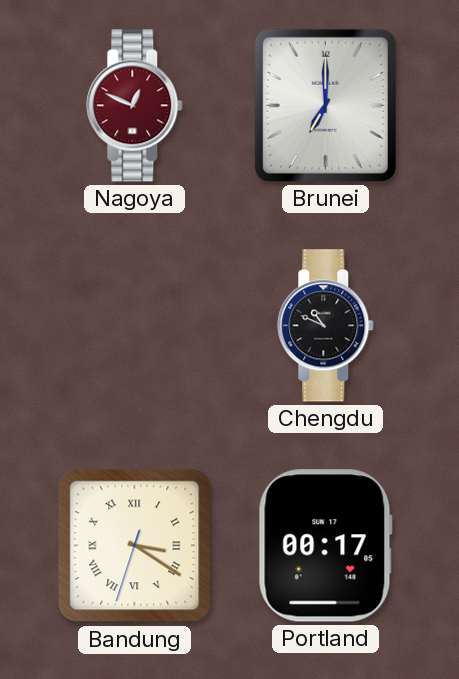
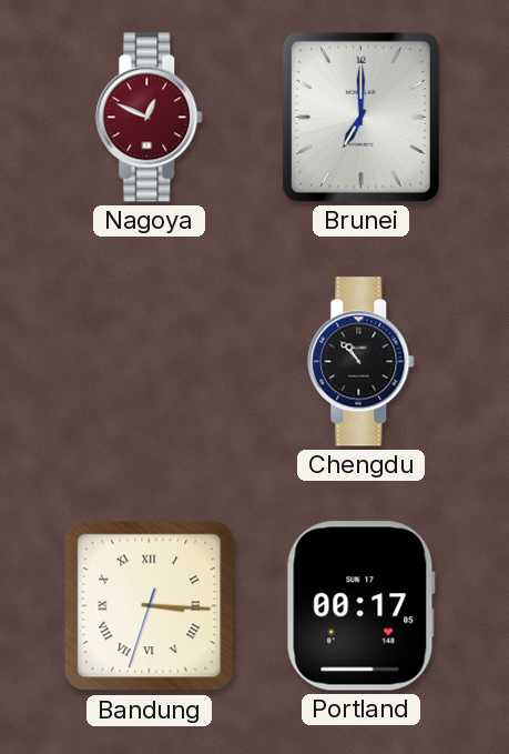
Chengdu: 10:49 -> 10:53 (362, 362)
Bandung: 3:20 -> 3:15 (150, 606)
